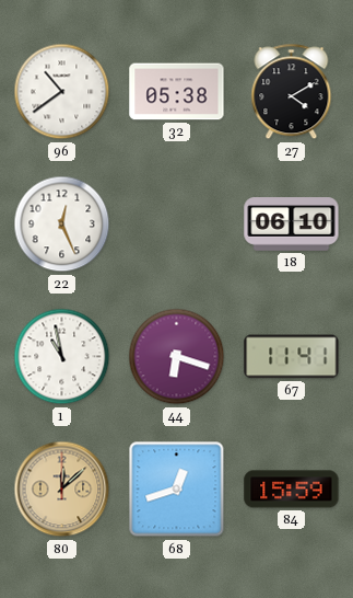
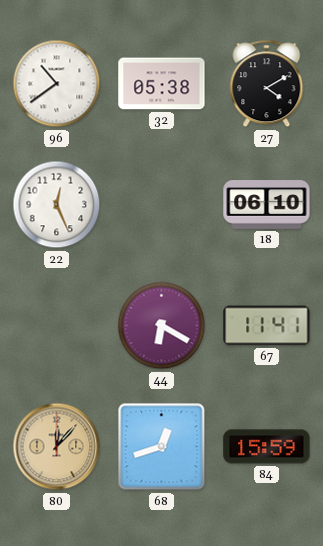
1: 10:58 -> none (62, 357)
44: 6:18 -> 6:20 (162, 326)
80: 12:08 -> 12:07 (57, 447)
